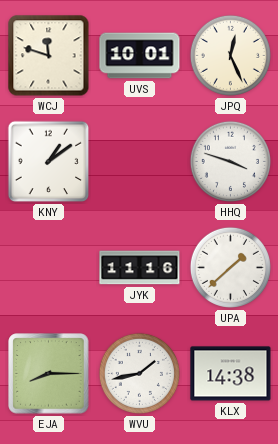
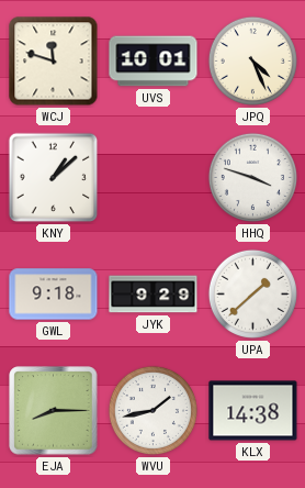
JPQ: 12:26 -> 4:26 (252, 60)
KNY: 1:09 -> 1:08 (54, 178)
GWL: none -> 9:18 (54, 295)
JYK: 11:16 -> 9:29 (154, 295)
